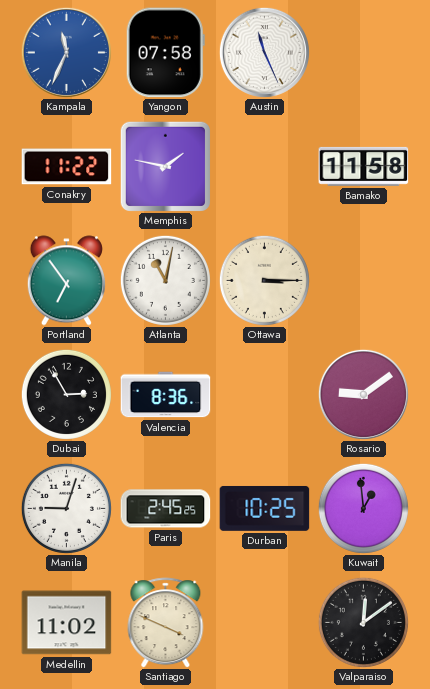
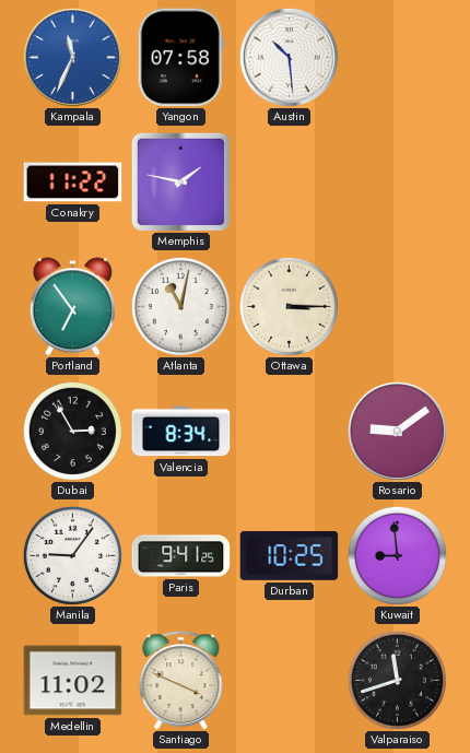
Austin: 11:26 -> 10:29 (289, 57)
Bamako: 11:58 -> none (364, 166)
Valencia: 8:36 -> 8:34 (181, 432)
Manila: 9:03 -> 9:06 (72, 555)
Paris: 2:45 -> 9:41 (181, 556)
Kuwait: 12:59 -> 8:59 (397, 555)
Valparaiso: 12:09 -> 11:42 (397, 680)
